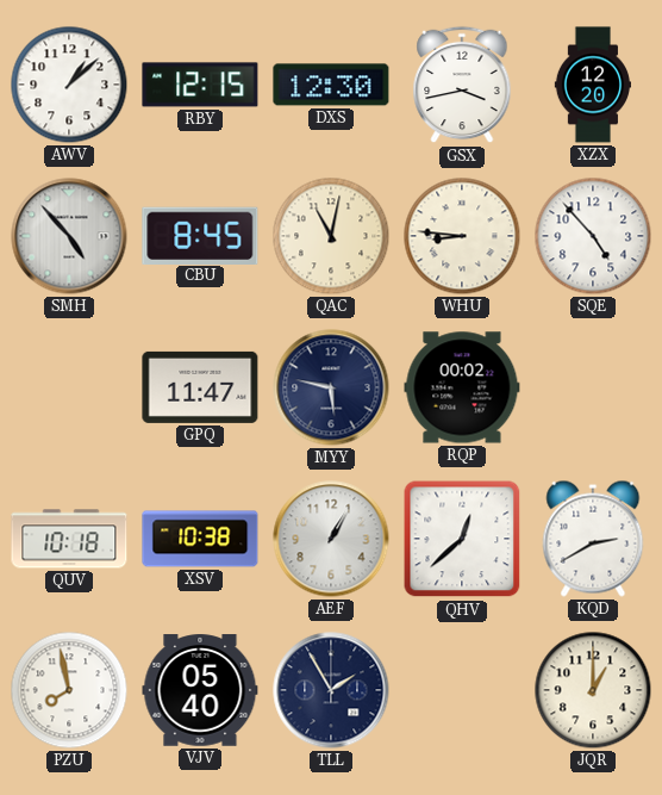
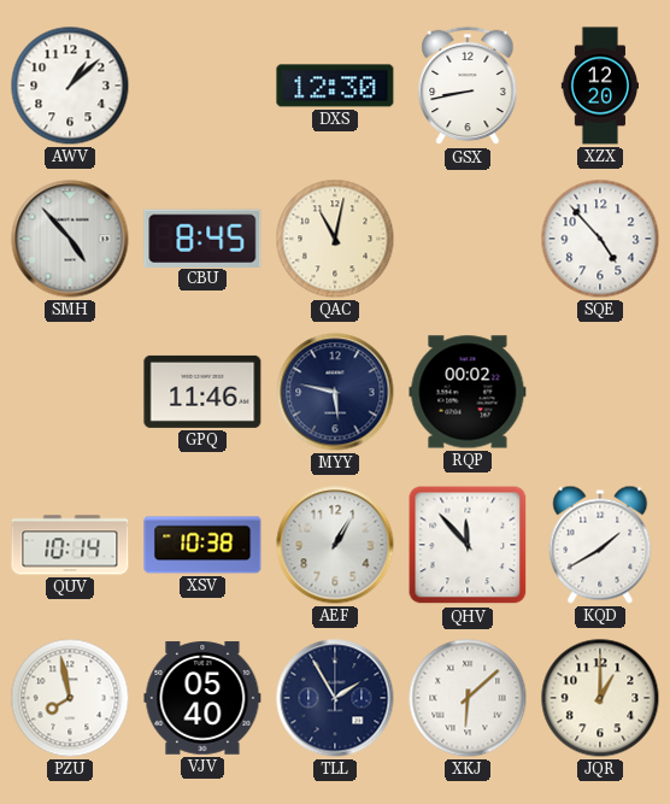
RBY: 12:15 -> none (200, 85)
GSX: 3:43 -> 8:43 (468, 86)
WHU: 8:46 -> none (462, 236)
GPQ: 11:47 -> 11:46 (202, 392)
QUV: 10:18 -> 10:14 (70, 545)
QHV: 12:38 -> 11:53 (468, 545)
KQD: 2:40 -> 1:40 (600, 545)
XKJ: none -> 6:08 (468, 698)
